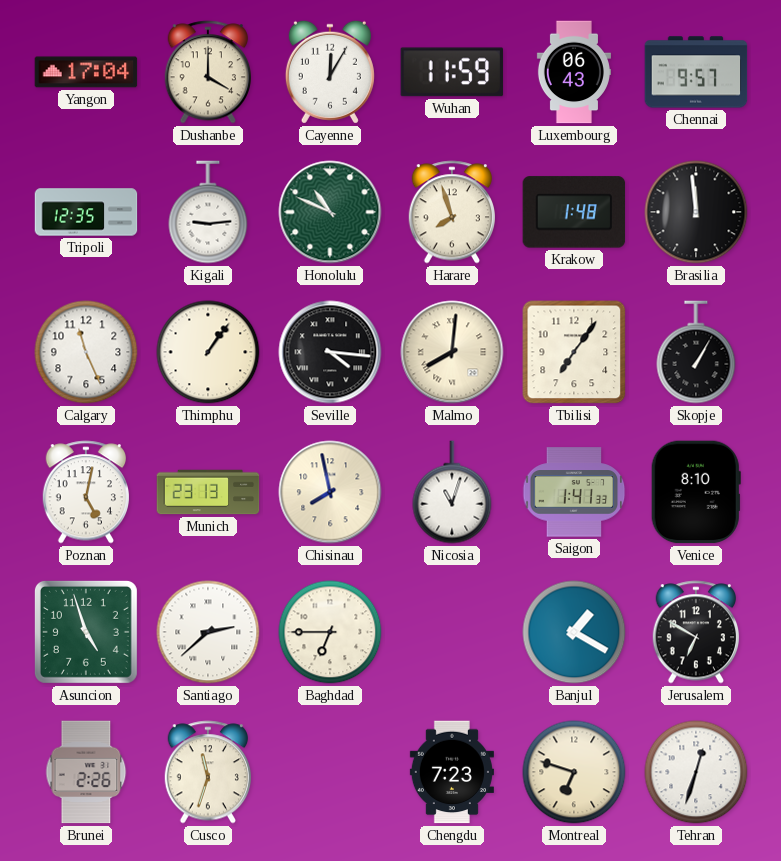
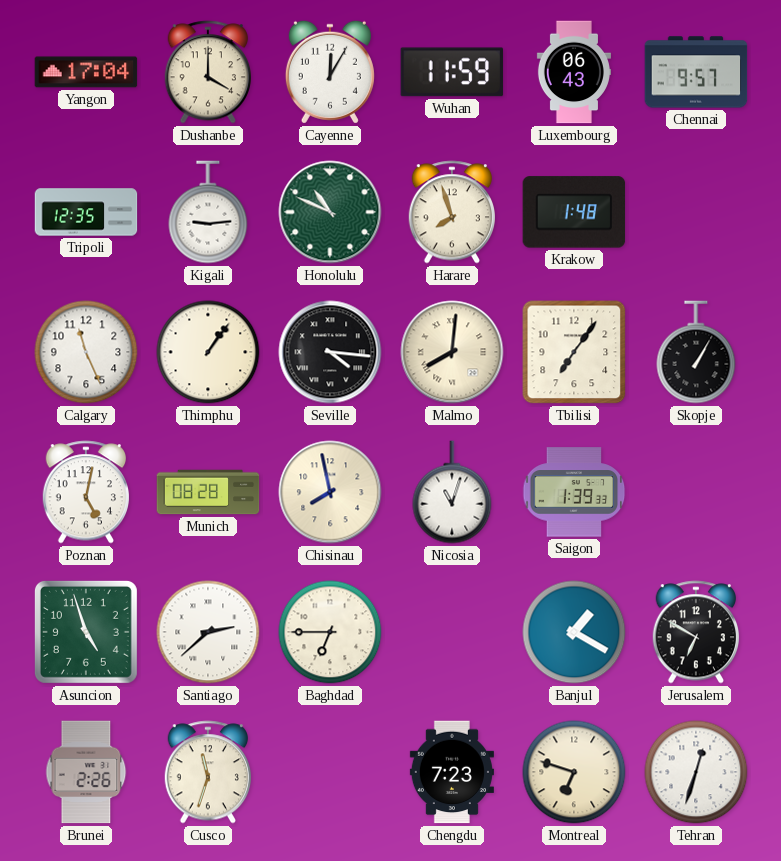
Brasilia: 11:59 -> none (696, 212)
Munich: 23:13 -> 08:28 (208, 492)
Saigon: 1:41 -> 1:39 (574, 492)
Venice: 8:10 -> none (696, 492)
